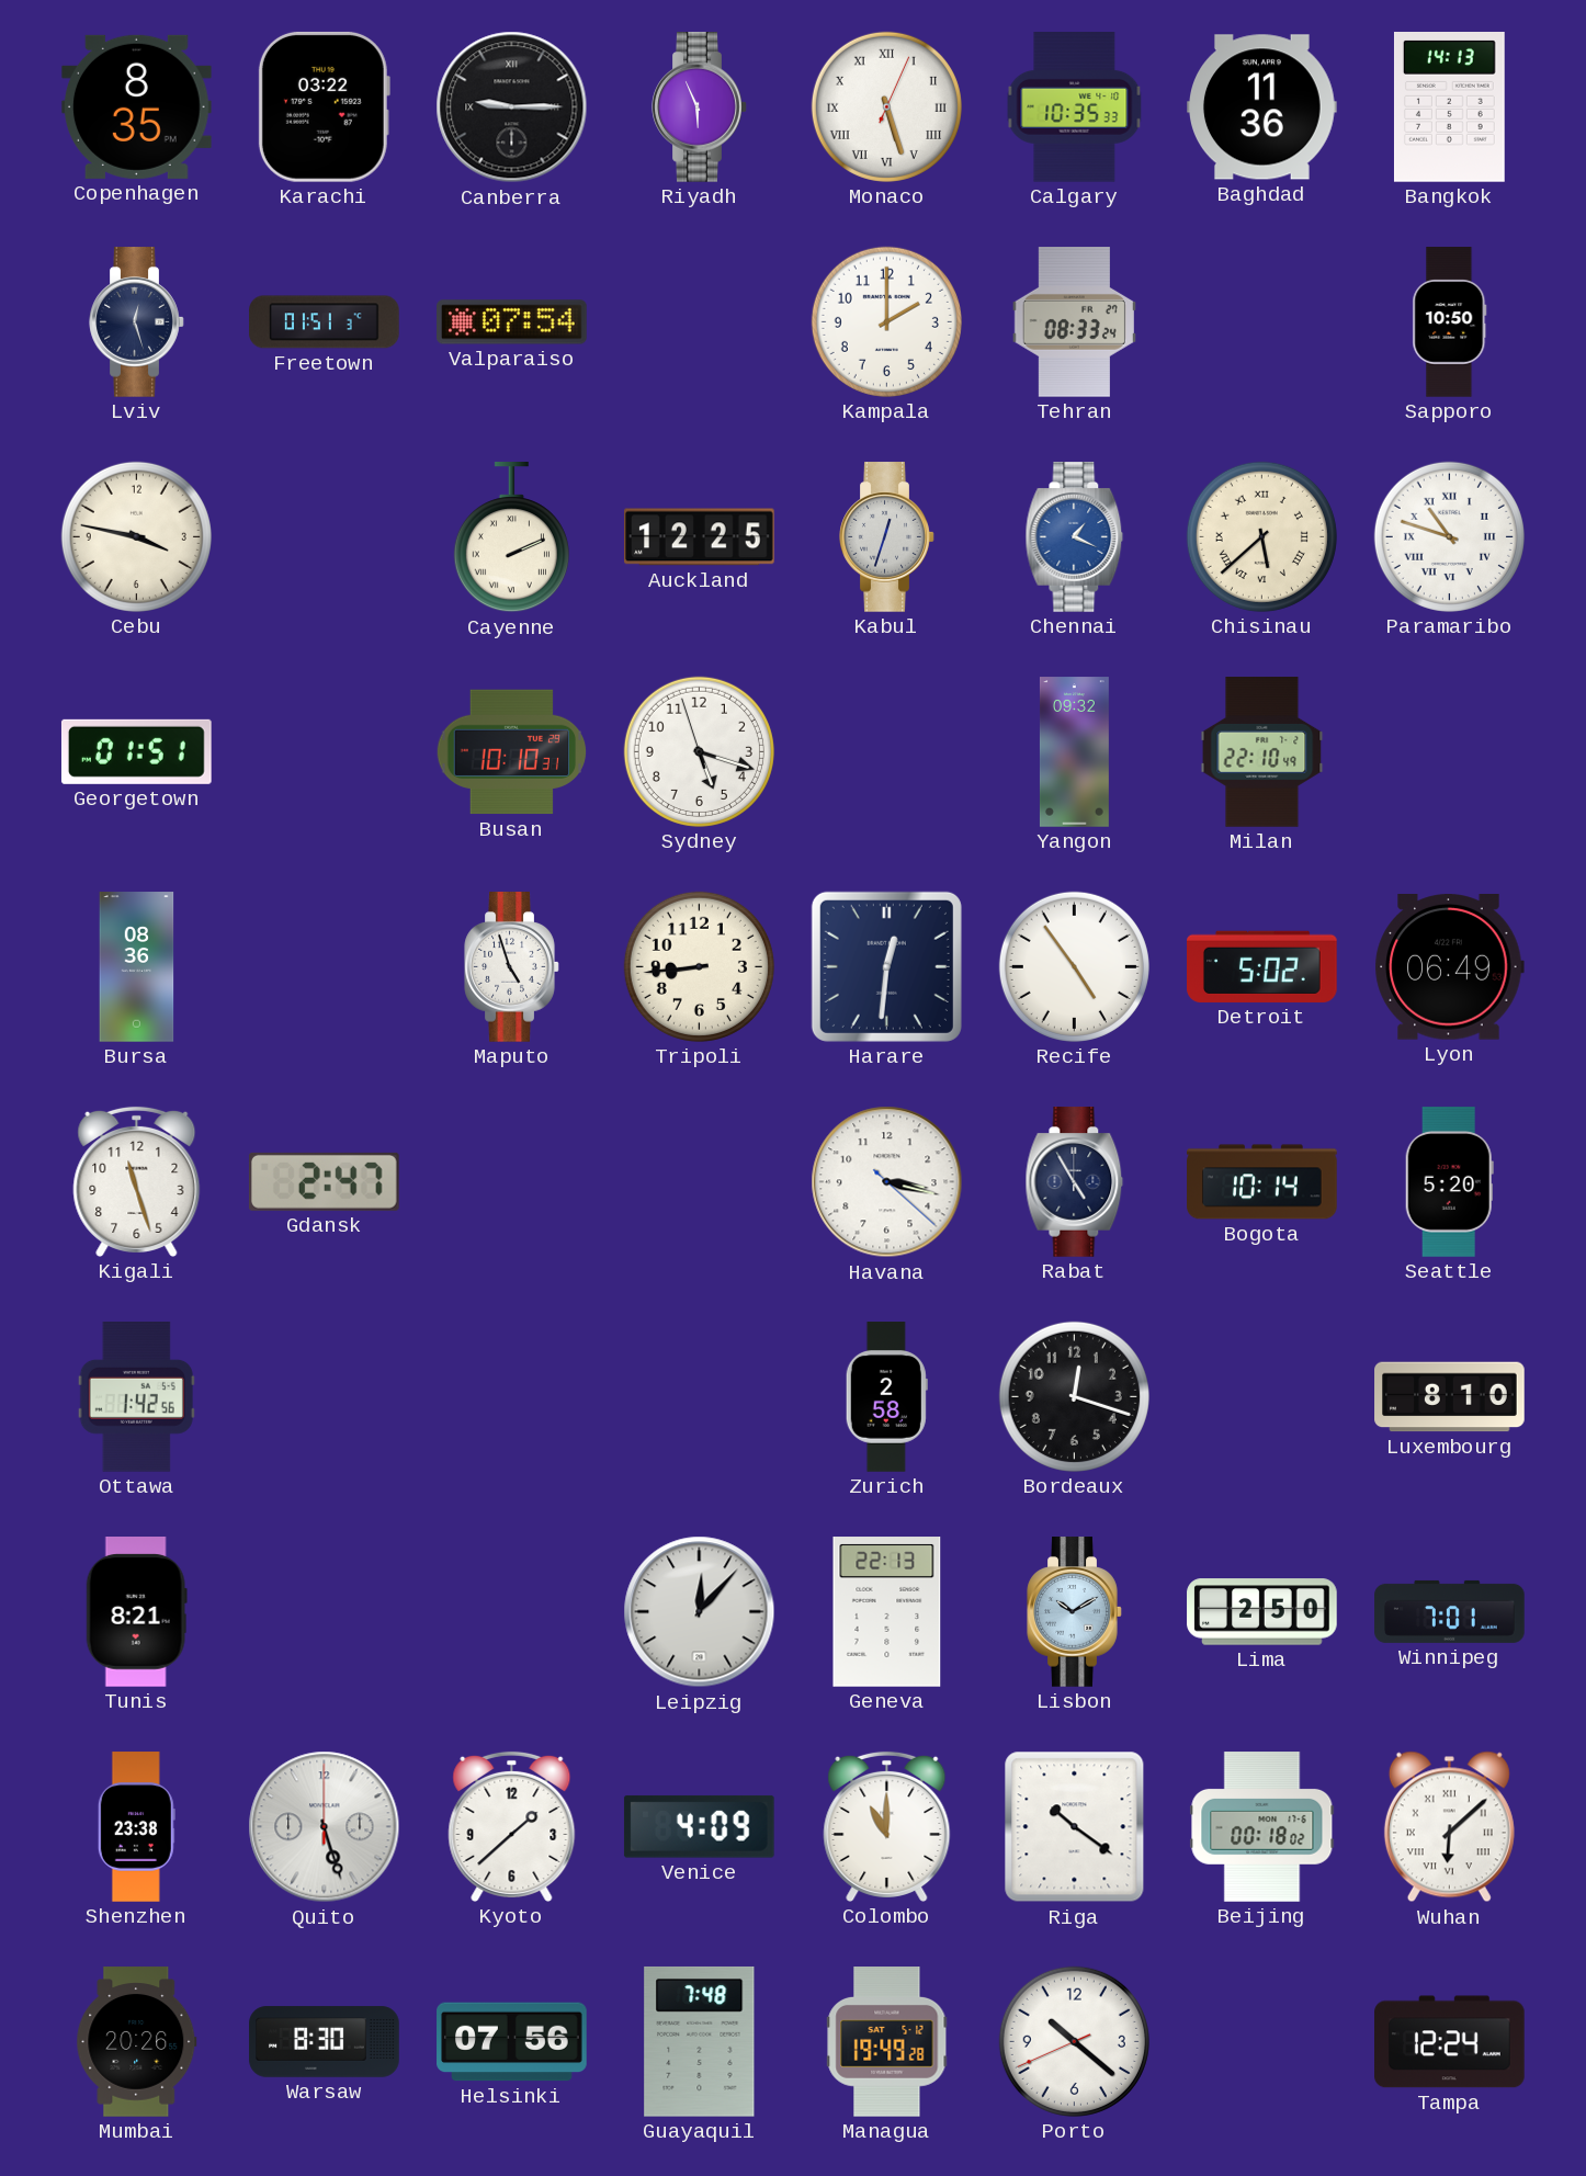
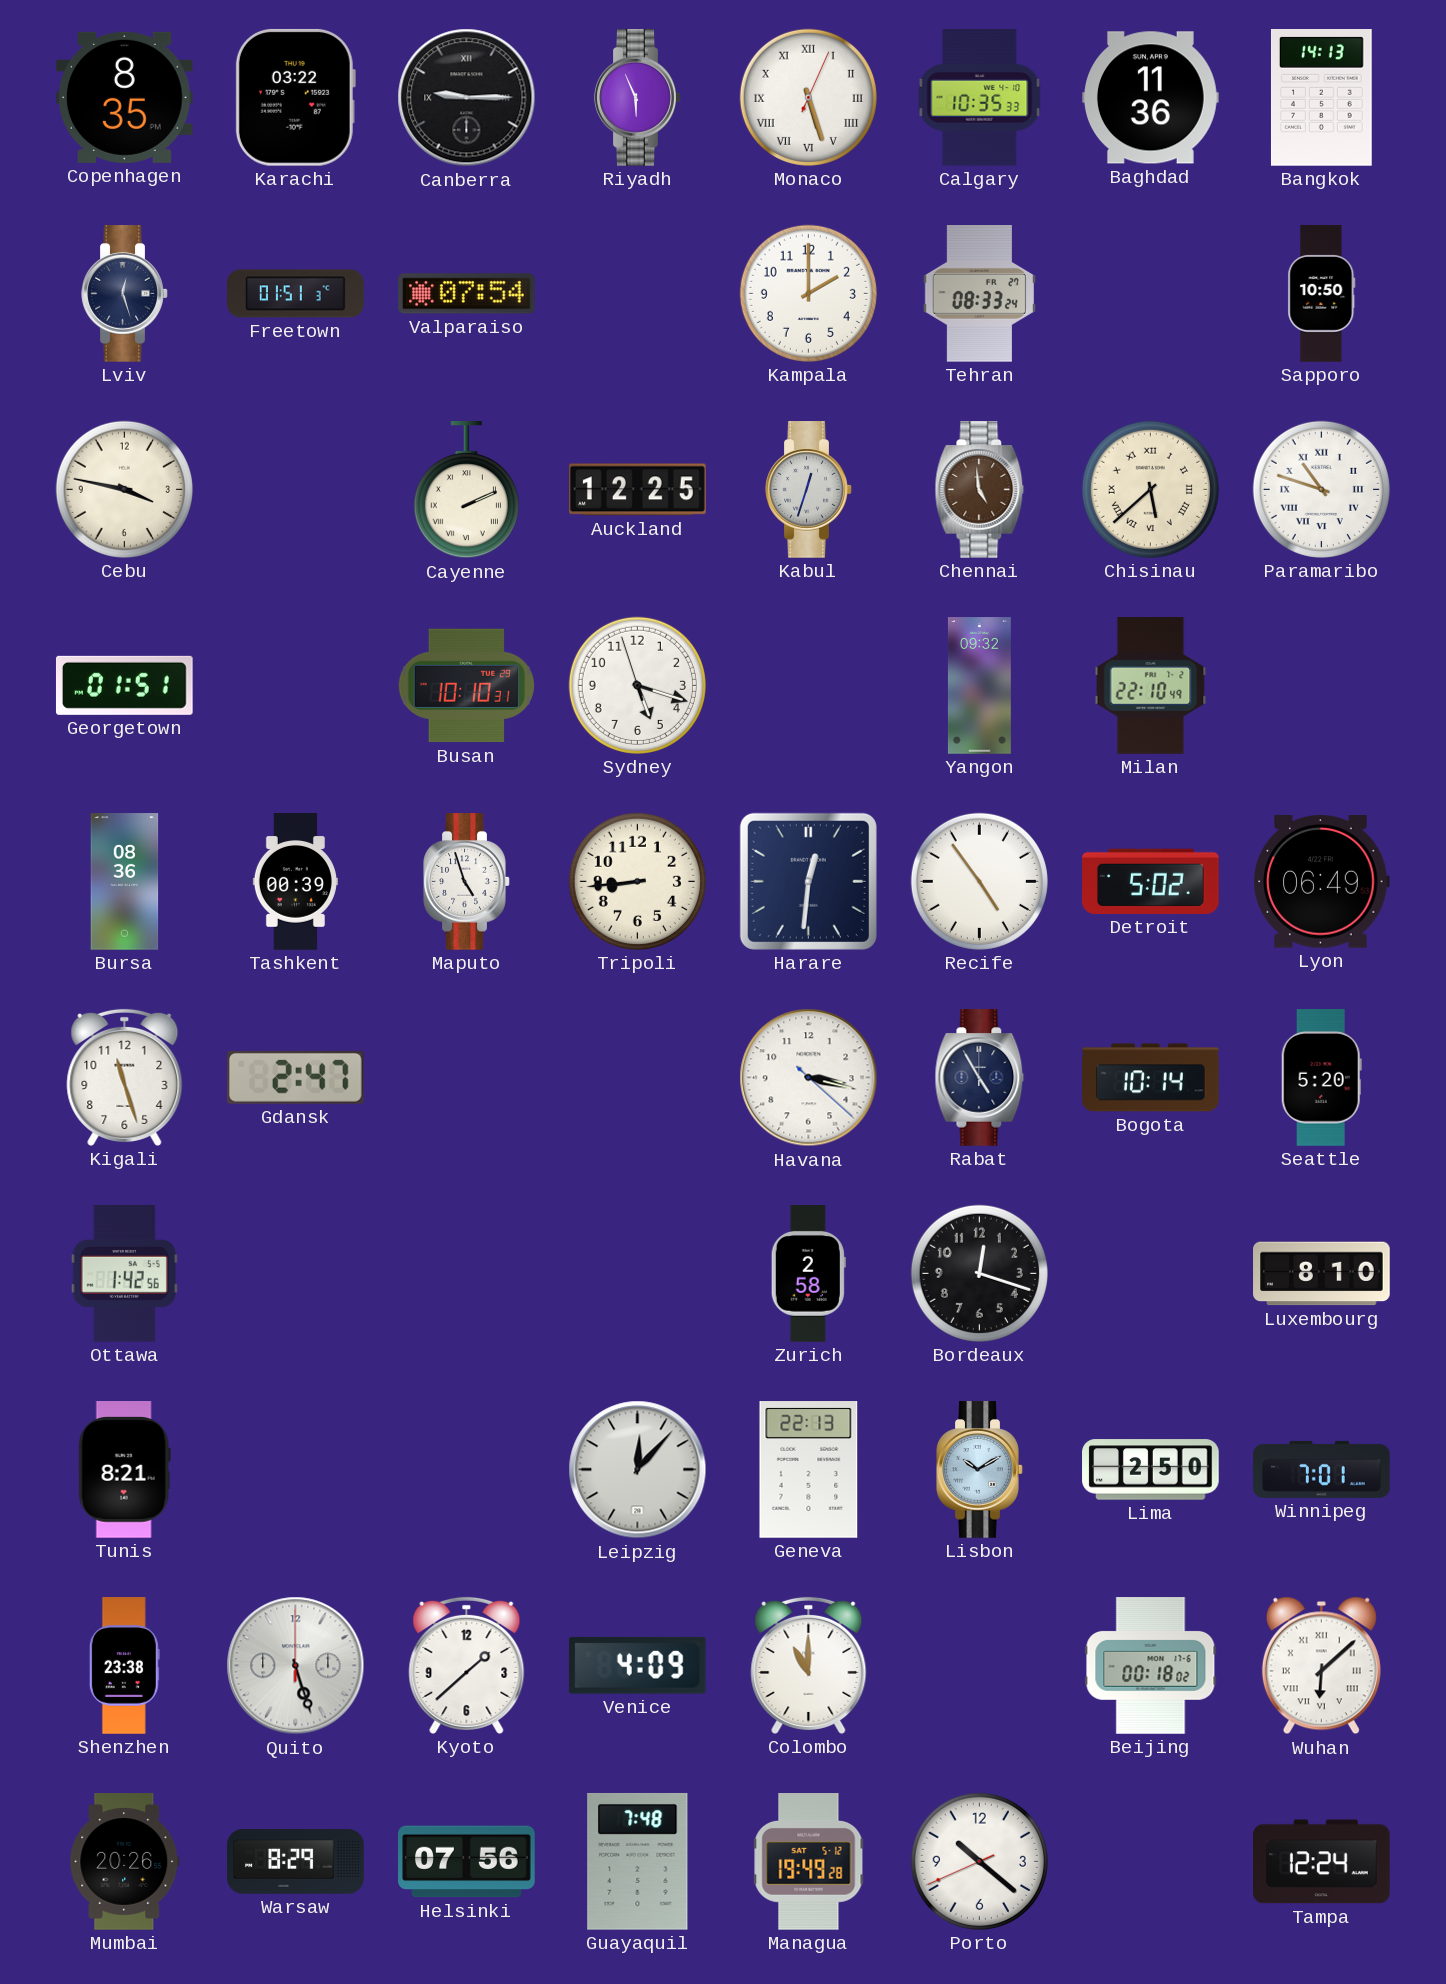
Chennai: 1:19 -> 4:59 (980, 490)
Chennai dial: blue -> brown (980, 490)
Tashkent: none -> 00:39 (295, 882)
Riga: 10:21 -> none (1075, 1827)
Warsaw: 8:30 -> 8:29 (296, 1862)
